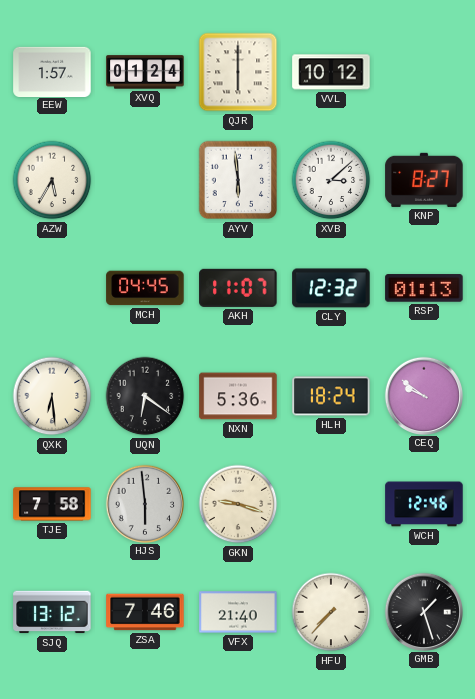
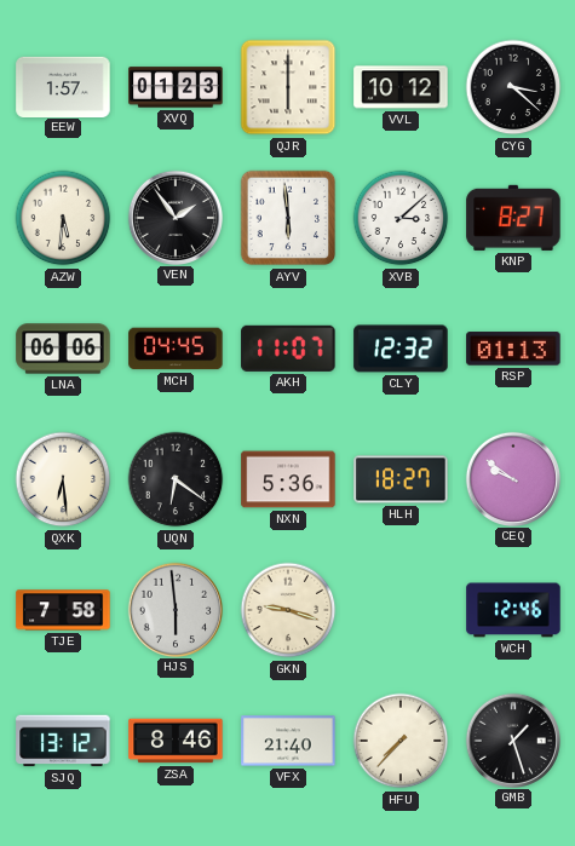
XVQ: 01:24 -> 01:23 (176, 87)
CYG: none -> 3:22 (513, 87)
AZW: 5:35 -> 5:31 (63, 218)
VEN: none -> 1:54 (174, 217)
LNA: none -> 06:06 (63, 349)
HLH: 18:24 -> 18:27 (401, 479)
ZSA: 7:46 -> 8:46 (176, 741)
